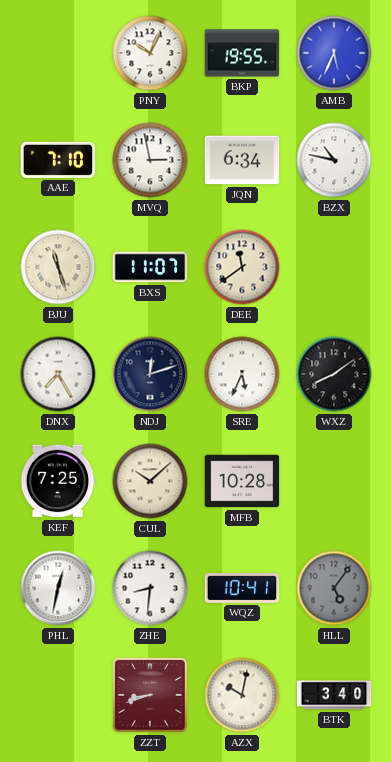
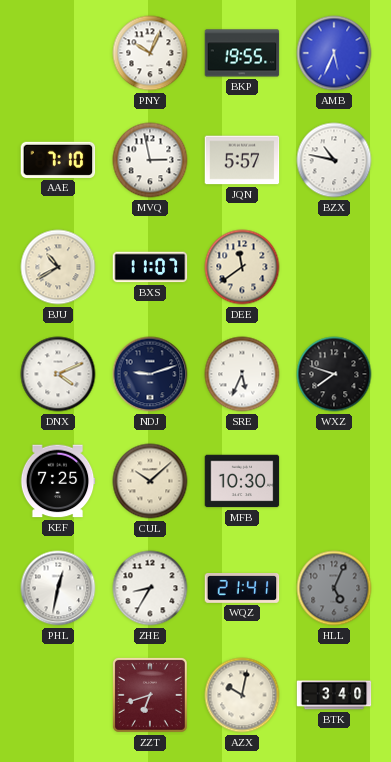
JQN: 6:34 -> 5:57 (242, 160)
BJU: 11:27 -> 10:40 (58, 267)
DNX: 7:25 -> 4:11 (58, 374)
NDJ: 12:12 -> 9:12 (150, 374)
WXZ: 8:09 -> 7:48 (334, 374)
MFB: 10:28 -> 10:30 (242, 481)
ZHE: 8:31 -> 8:35 (150, 588)
WQZ: 10:41 -> 21:41 (242, 589)
HLL: 5:06 -> 5:04 (334, 588)
ZZT: 8:42 -> 6:42 (150, 695)
